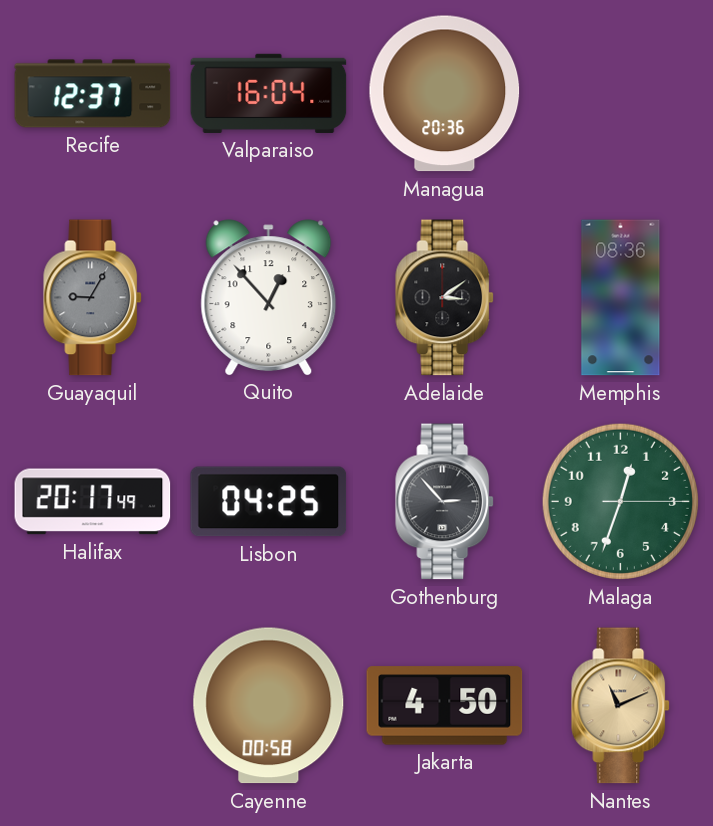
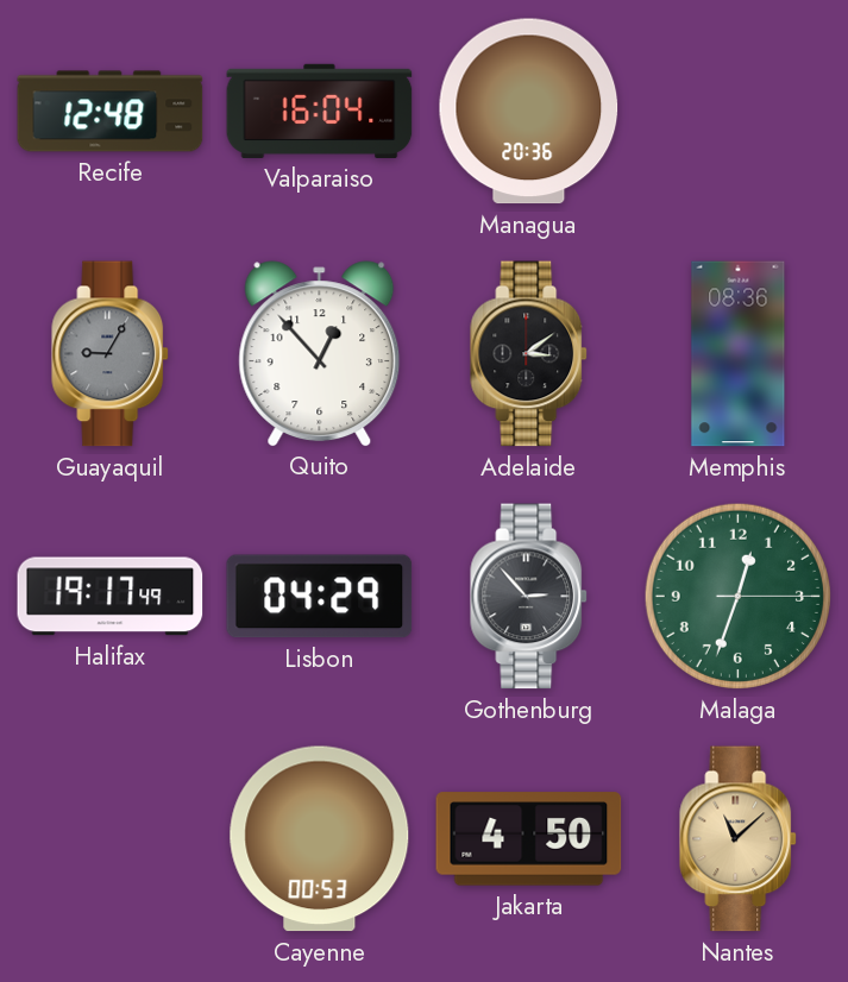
Recife: 12:37 -> 12:48 (111, 112)
Halifax: 20:17 -> 19:17 (111, 597)
Lisbon: 04:25 -> 04:29 (320, 597)
Cayenne: 00:58 -> 00:53 (320, 839)
Nantes: 11:11 -> 11:08 (739, 839)
